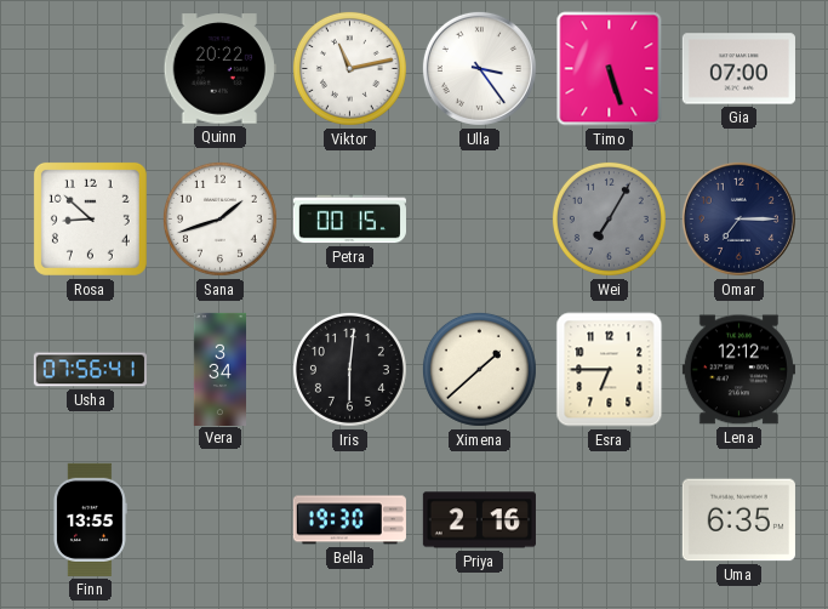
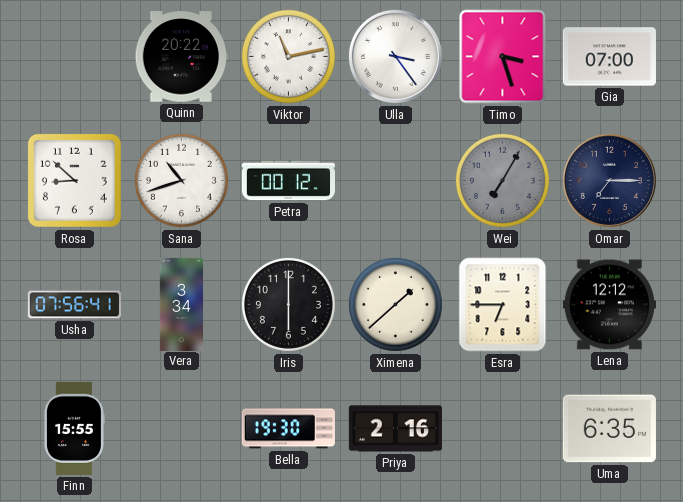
Timo: 5:27 -> 3:27 (503, 57)
Sana: 1:42 -> 10:42 (181, 180)
Petra: 00:15 -> 00:12 (288, 181)
Iris: 6:01 -> 6:00 (288, 304)
Finn: 13:55 -> 15:55 (74, 428)
